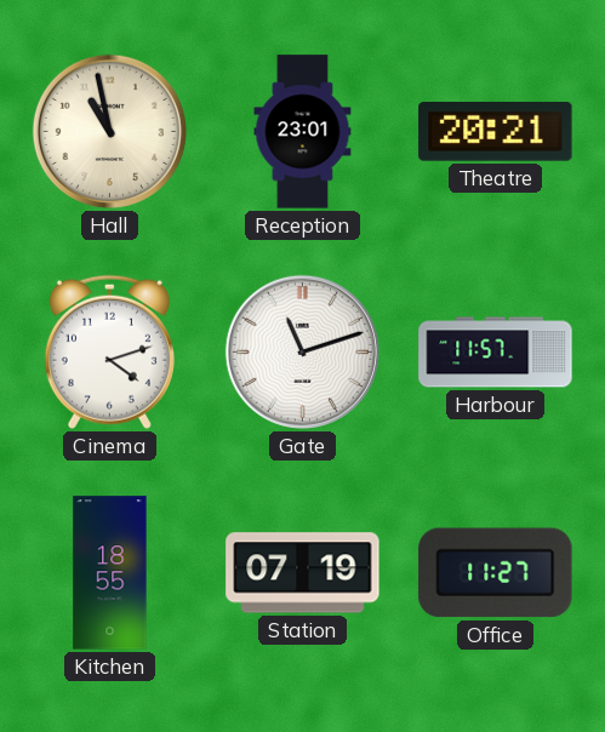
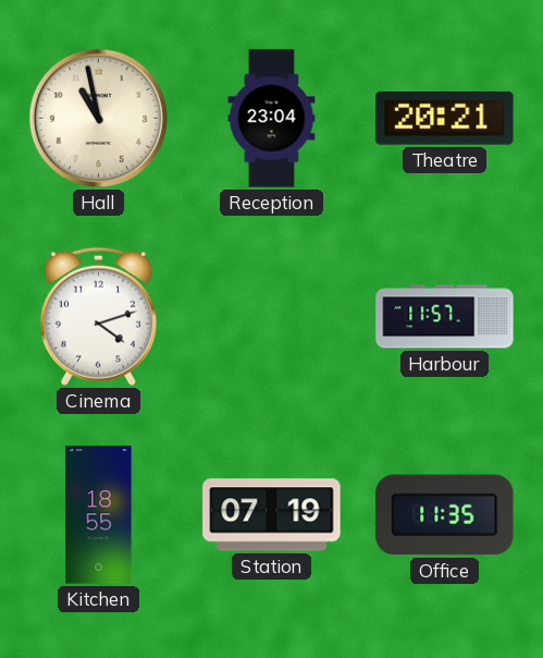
Reception: 23:01 -> 23:04 (272, 119)
Gate: 11:12 -> none (302, 351)
Office: 11:27 -> 11:35 (445, 515)
